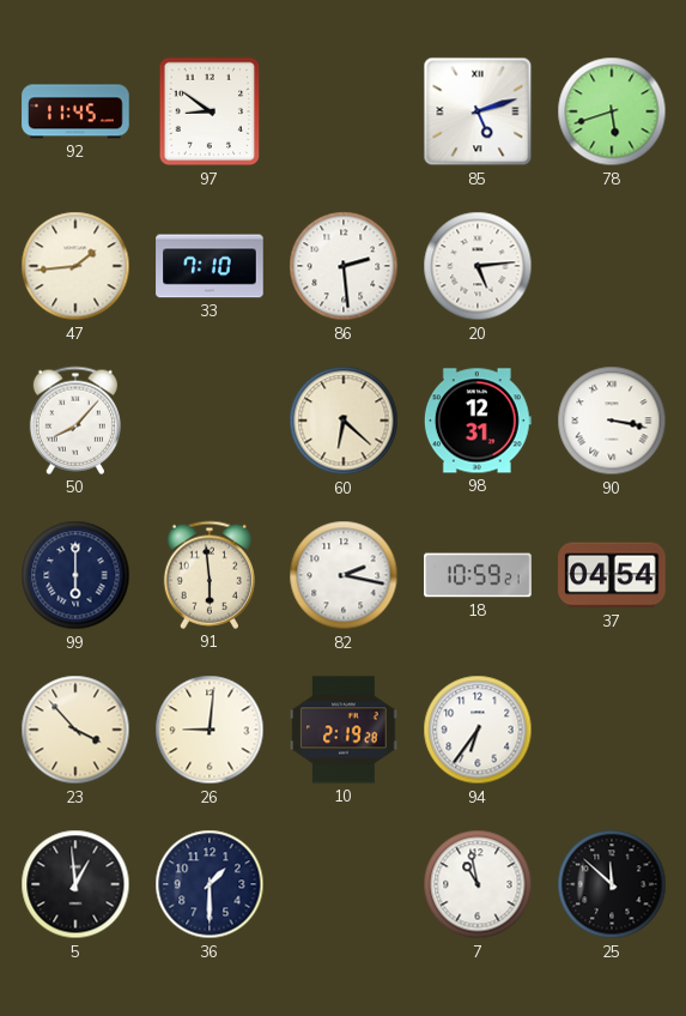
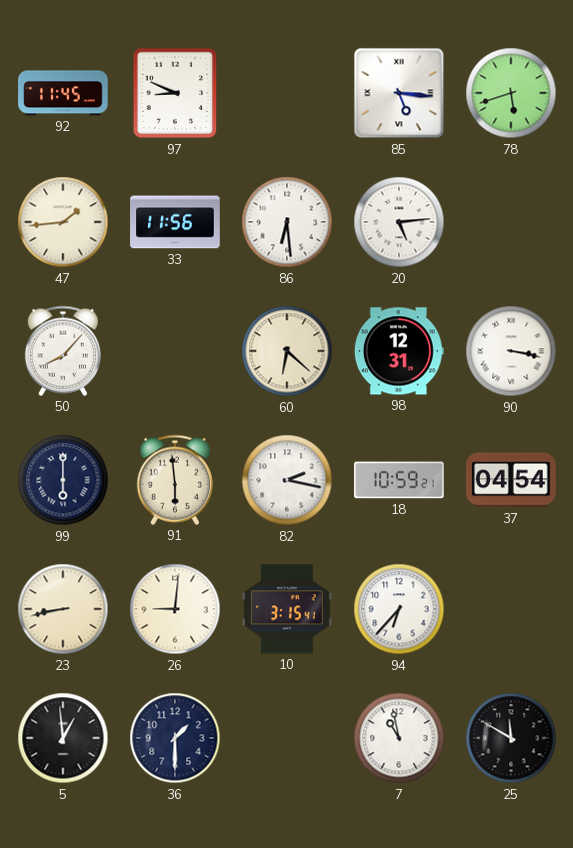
97: 8:51 -> 8:49 (175, 93)
85: 5:12 -> 5:16 (399, 93)
33: 7:10 -> 11:56 (175, 222)
86: 2:29 -> 6:29 (287, 222)
23: 3:53 -> 8:43 (63, 609)
10: 2:19 -> 3:15 (287, 609)
94: 6:36 -> 6:37 (399, 609)
25: 11:52 -> 11:50 (511, 738)
